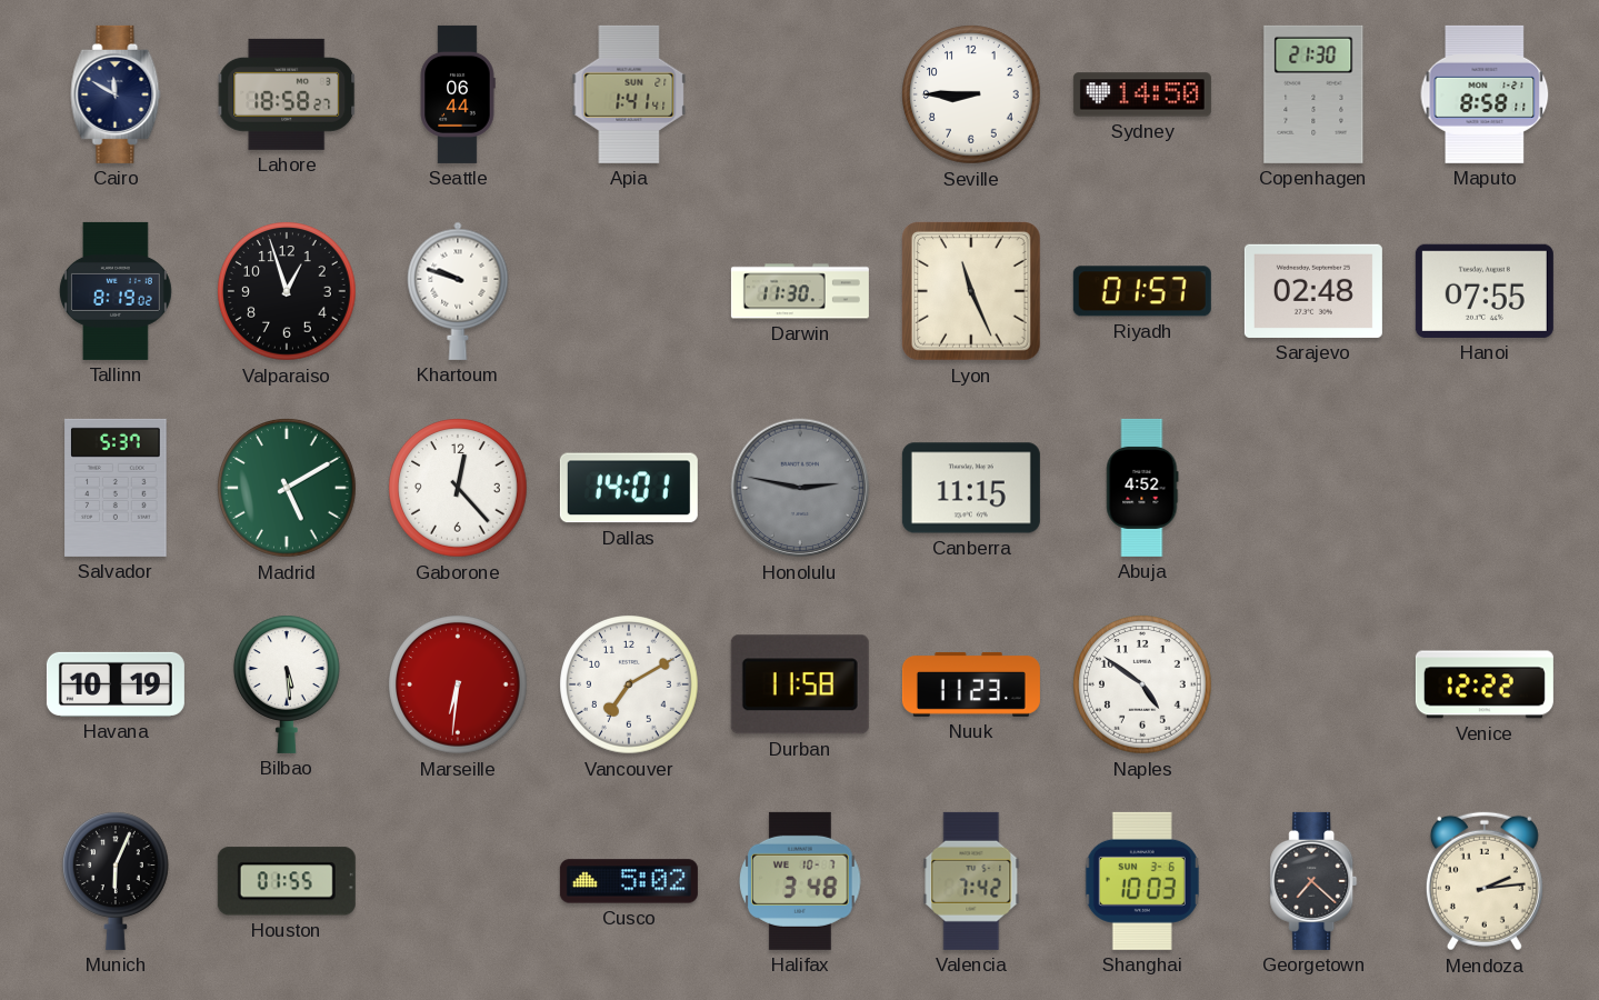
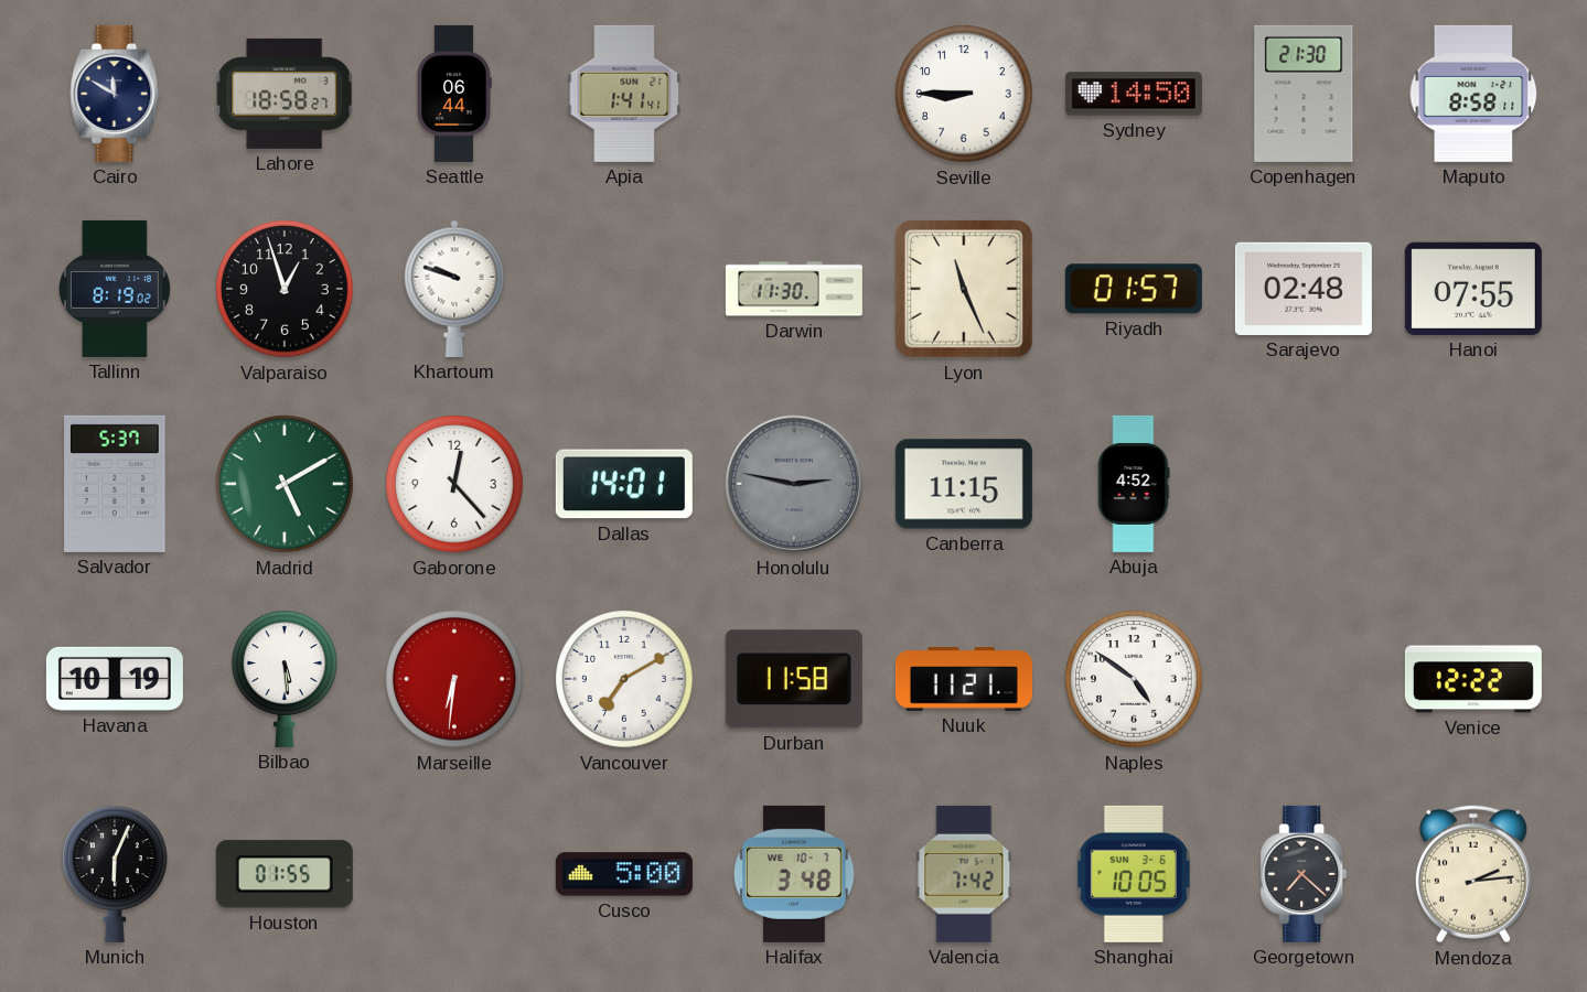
Nuuk: 11:23 -> 11:21 (964, 679)
Cusco: 5:02 -> 5:00 (624, 874)
Shanghai: 10:03 -> 10:05 (1134, 874)
